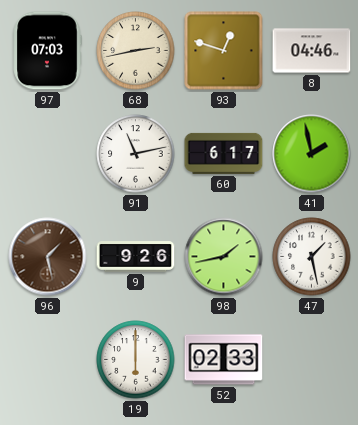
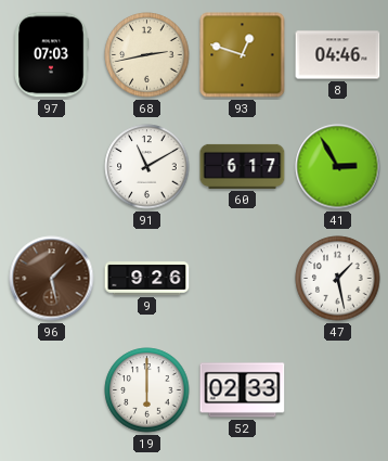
91: 11:13 -> 11:10 (147, 167)
41: 1:58 -> 2:55 (338, 167)
98: 1:43 -> none (224, 257)
